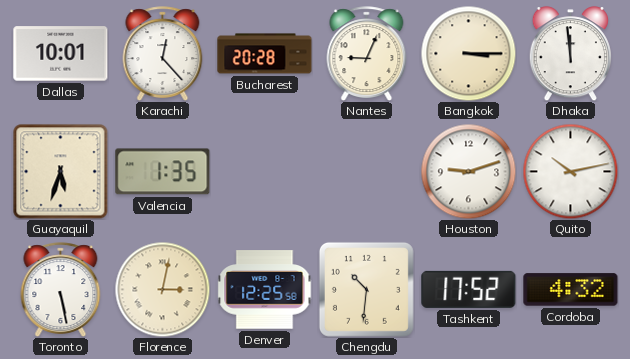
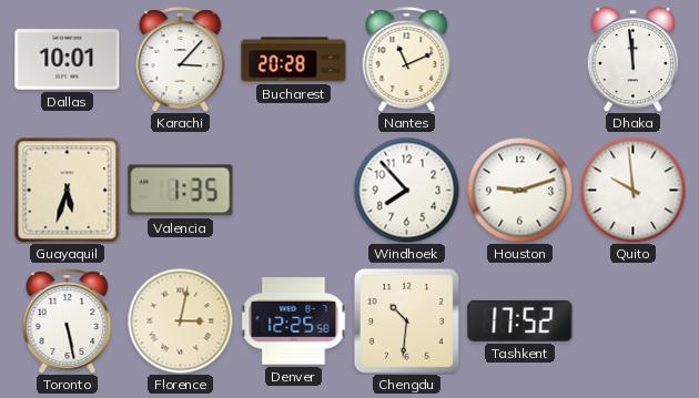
Karachi: 12:23 -> 3:07 (181, 59)
Nantes: 9:04 -> 11:11 (407, 59)
Bangkok: 3:15 -> none (468, 53)
Windhoek: none -> 7:53 (406, 190)
Quito: 10:13 -> 9:59 (632, 190)
Cordoba: 4:32 -> none (571, 290)
